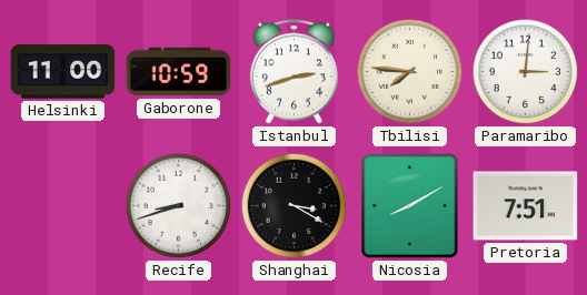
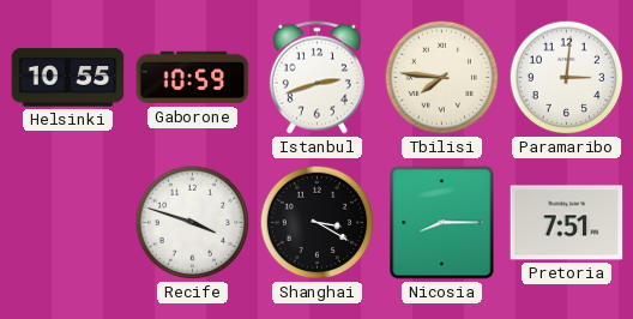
Helsinki: 11:00 -> 10:55 (68, 78)
Recife: 8:42 -> 3:48 (193, 223)
Nicosia: 8:10 -> 8:15 (442, 223)
